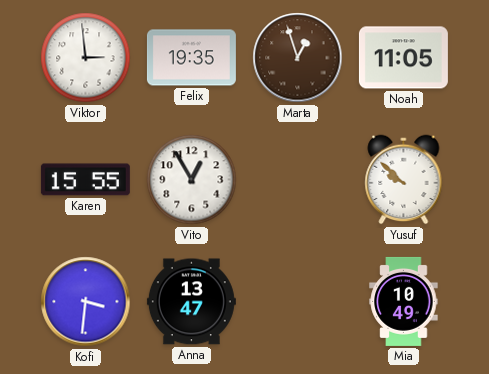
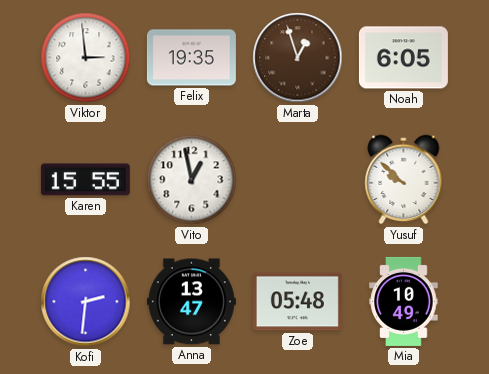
Noah: 11:05 -> 6:05 (403, 58)
Vito: 12:55 -> 12:58 (192, 180)
Kofi: 3:31 -> 2:31 (86, 302)
Zoe: none -> 05:48 (297, 302)
